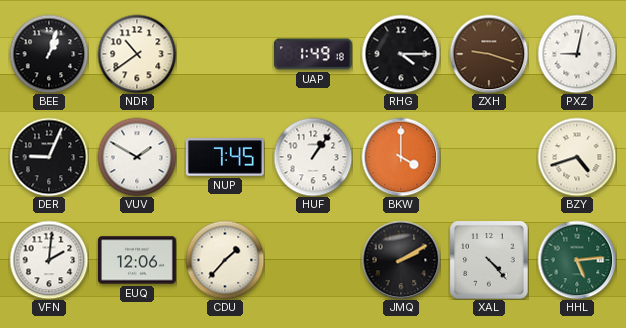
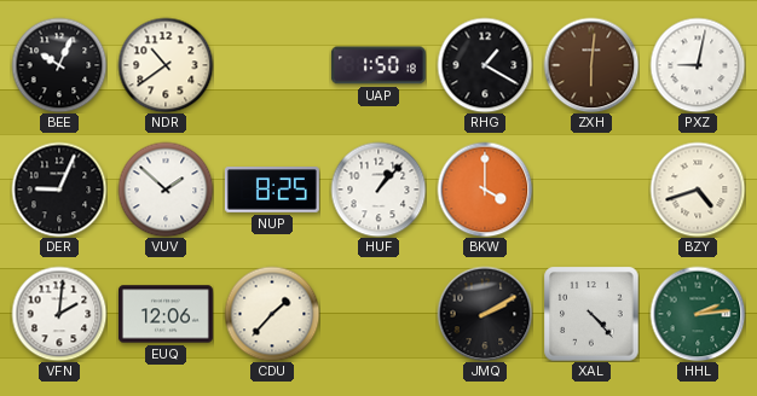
BEE: 1:03 -> 10:04 (59, 65)
UAP: 1:49 -> 1:50 (379, 65)
RHG: 4:15 -> 1:20 (485, 65)
ZXH: 9:18 -> 6:01 (591, 65)
VUV: 1:50 -> 1:52 (166, 190)
NUP: 7:45 -> 8:25 (272, 190)
HUF: 1:06 -> 1:07 (379, 190)
HHL: 5:14 -> 2:14 (698, 314)
